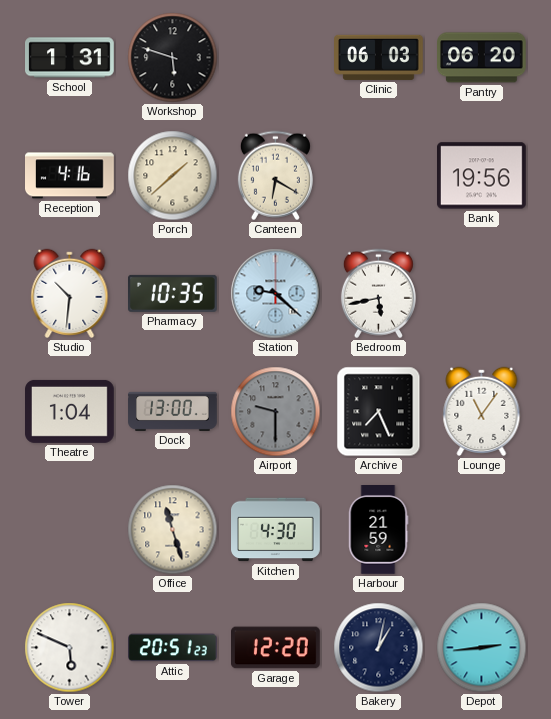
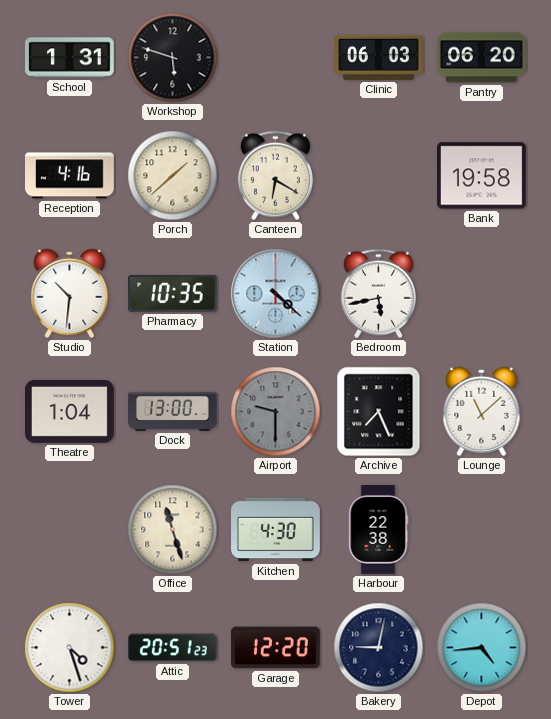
Bank: 19:56 -> 19:58 (482, 176)
Station: 9:22 -> 4:22 (276, 294)
Lounge: 11:06 -> 11:08 (482, 411)
Harbour: 21:59 -> 22:38 (378, 530)
Tower: 5:49 -> 4:27 (70, 648)
Bakery: 1:02 -> 9:02 (379, 648)
Depot: 2:44 -> 4:44 (482, 648)
